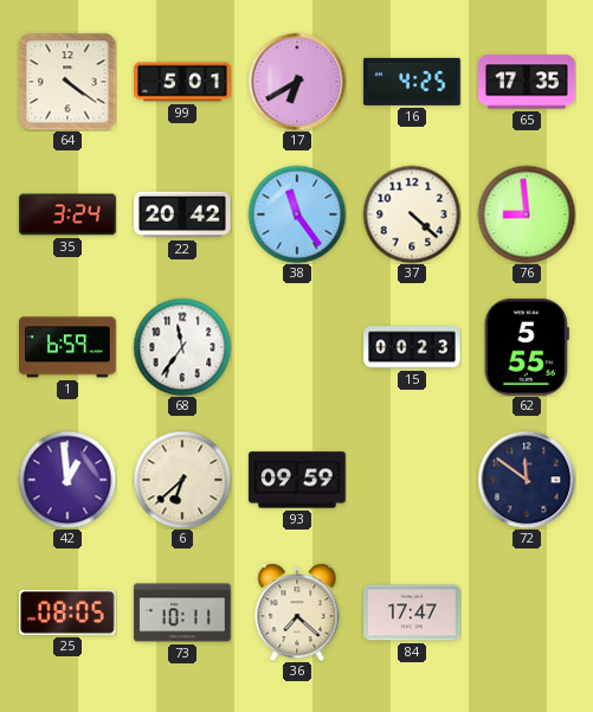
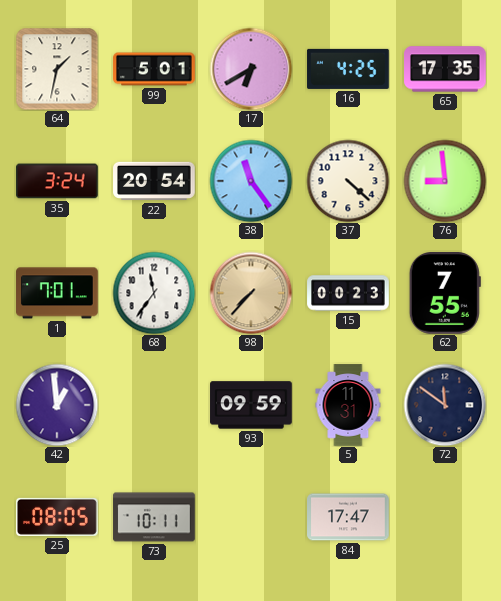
64: 4:21 -> 1:32 (57, 69)
22: 20:42 -> 20:54 (154, 181)
1: 6:59 -> 7:01 (57, 293)
98: none -> 7:37 (251, 293)
62: 5:55 -> 7:55 (445, 293)
6: 6:38 -> none (182, 480)
5: none -> 11:31 (348, 405)
36: 7:22 -> none (297, 612)
